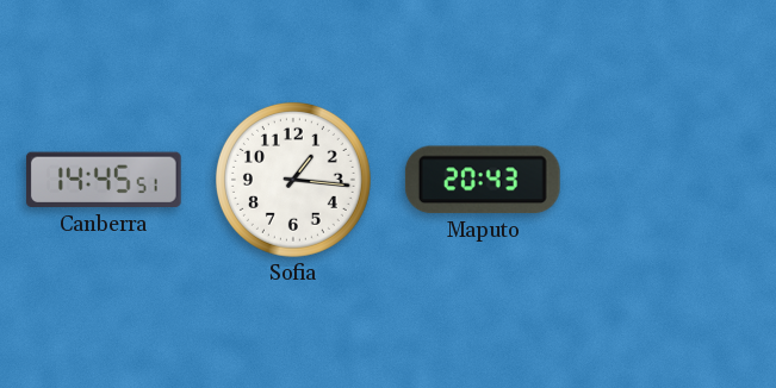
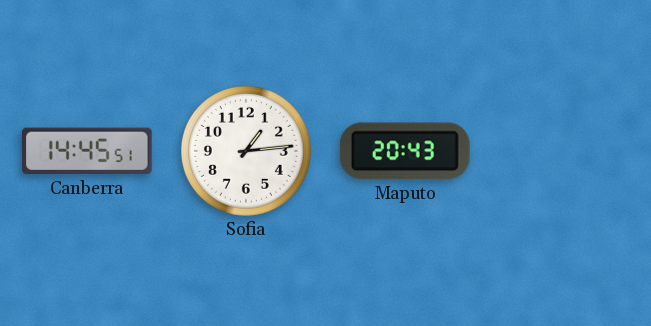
Sofia: 1:16 -> 1:14 (246, 151)
